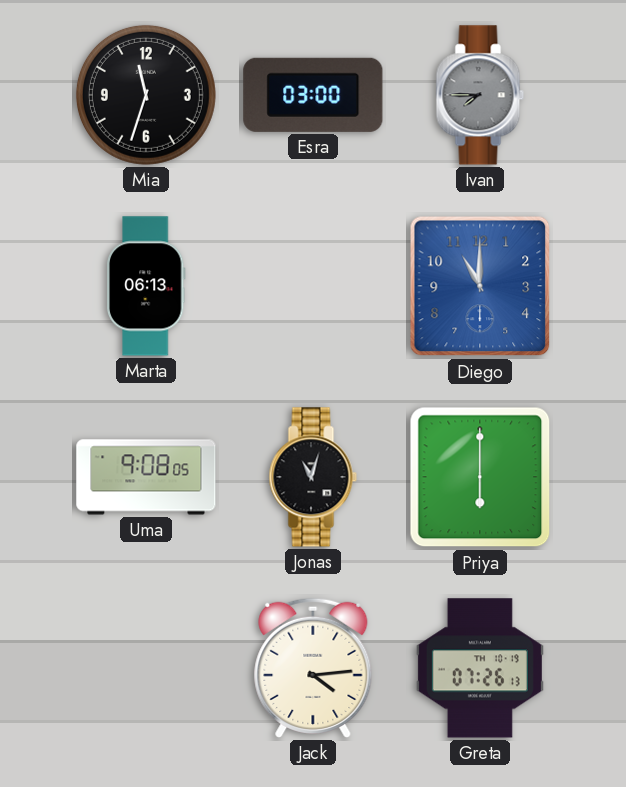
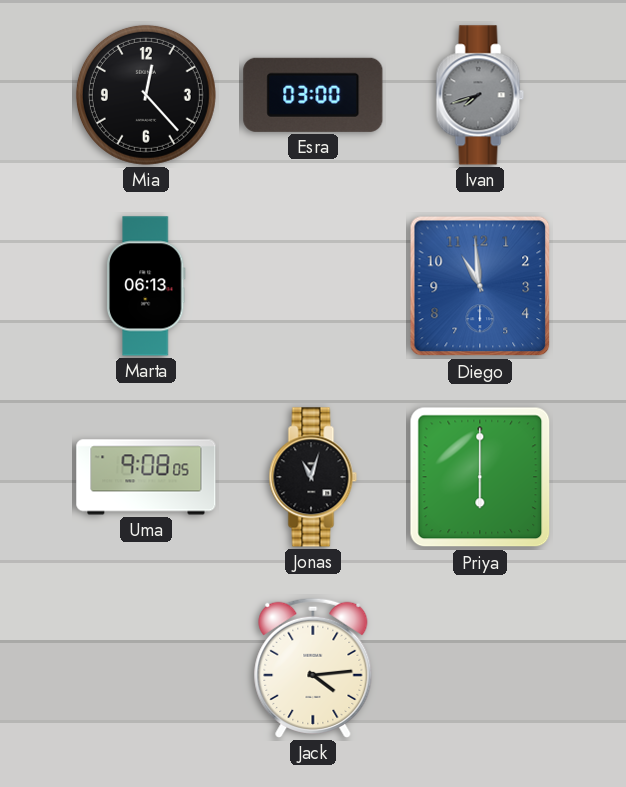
Mia: 11:33 -> 12:23 (146, 95)
Ivan: 7:45 -> 7:42 (480, 95)
Diego: 11:00 -> 10:59 (480, 286)
Greta: 07:26 -> none (480, 668)
